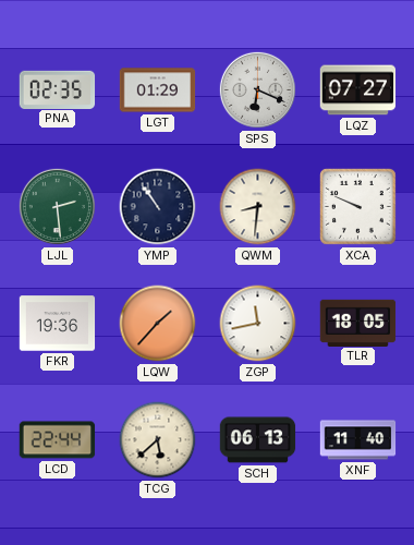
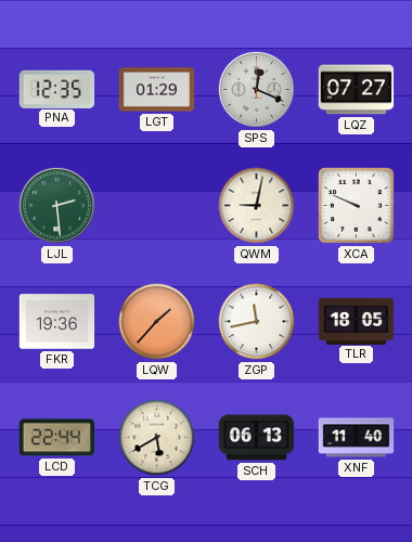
PNA: 02:35 -> 12:35 (57, 89)
SPS: 6:19 -> 12:19 (256, 89)
YMP: 10:54 -> none (158, 207)
QWM: 8:31 -> 9:02 (257, 206)
TCG: 5:38 -> 5:40 (157, 438)
